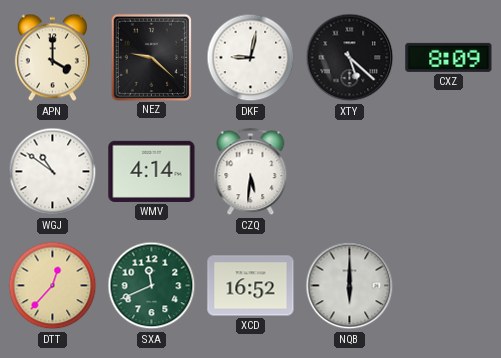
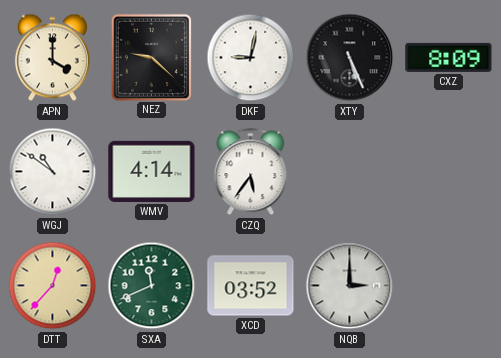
XTY: 5:22 -> 5:26 (350, 58)
CZQ: 5:31 -> 5:36 (251, 172)
XCD: 16:52 -> 03:52 (251, 286)
NQB: 6:00 -> 3:00 (350, 286)
